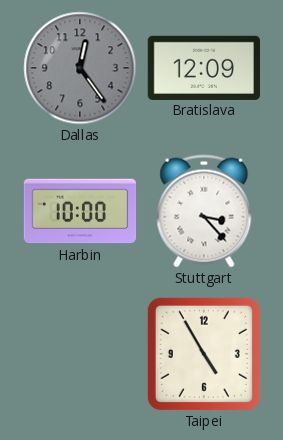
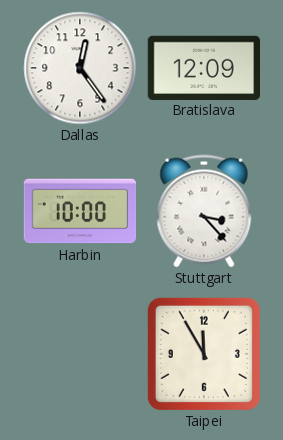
Dallas dial: grey -> white (80, 68)
Taipei: 4:55 -> 11:55 (204, 354)
